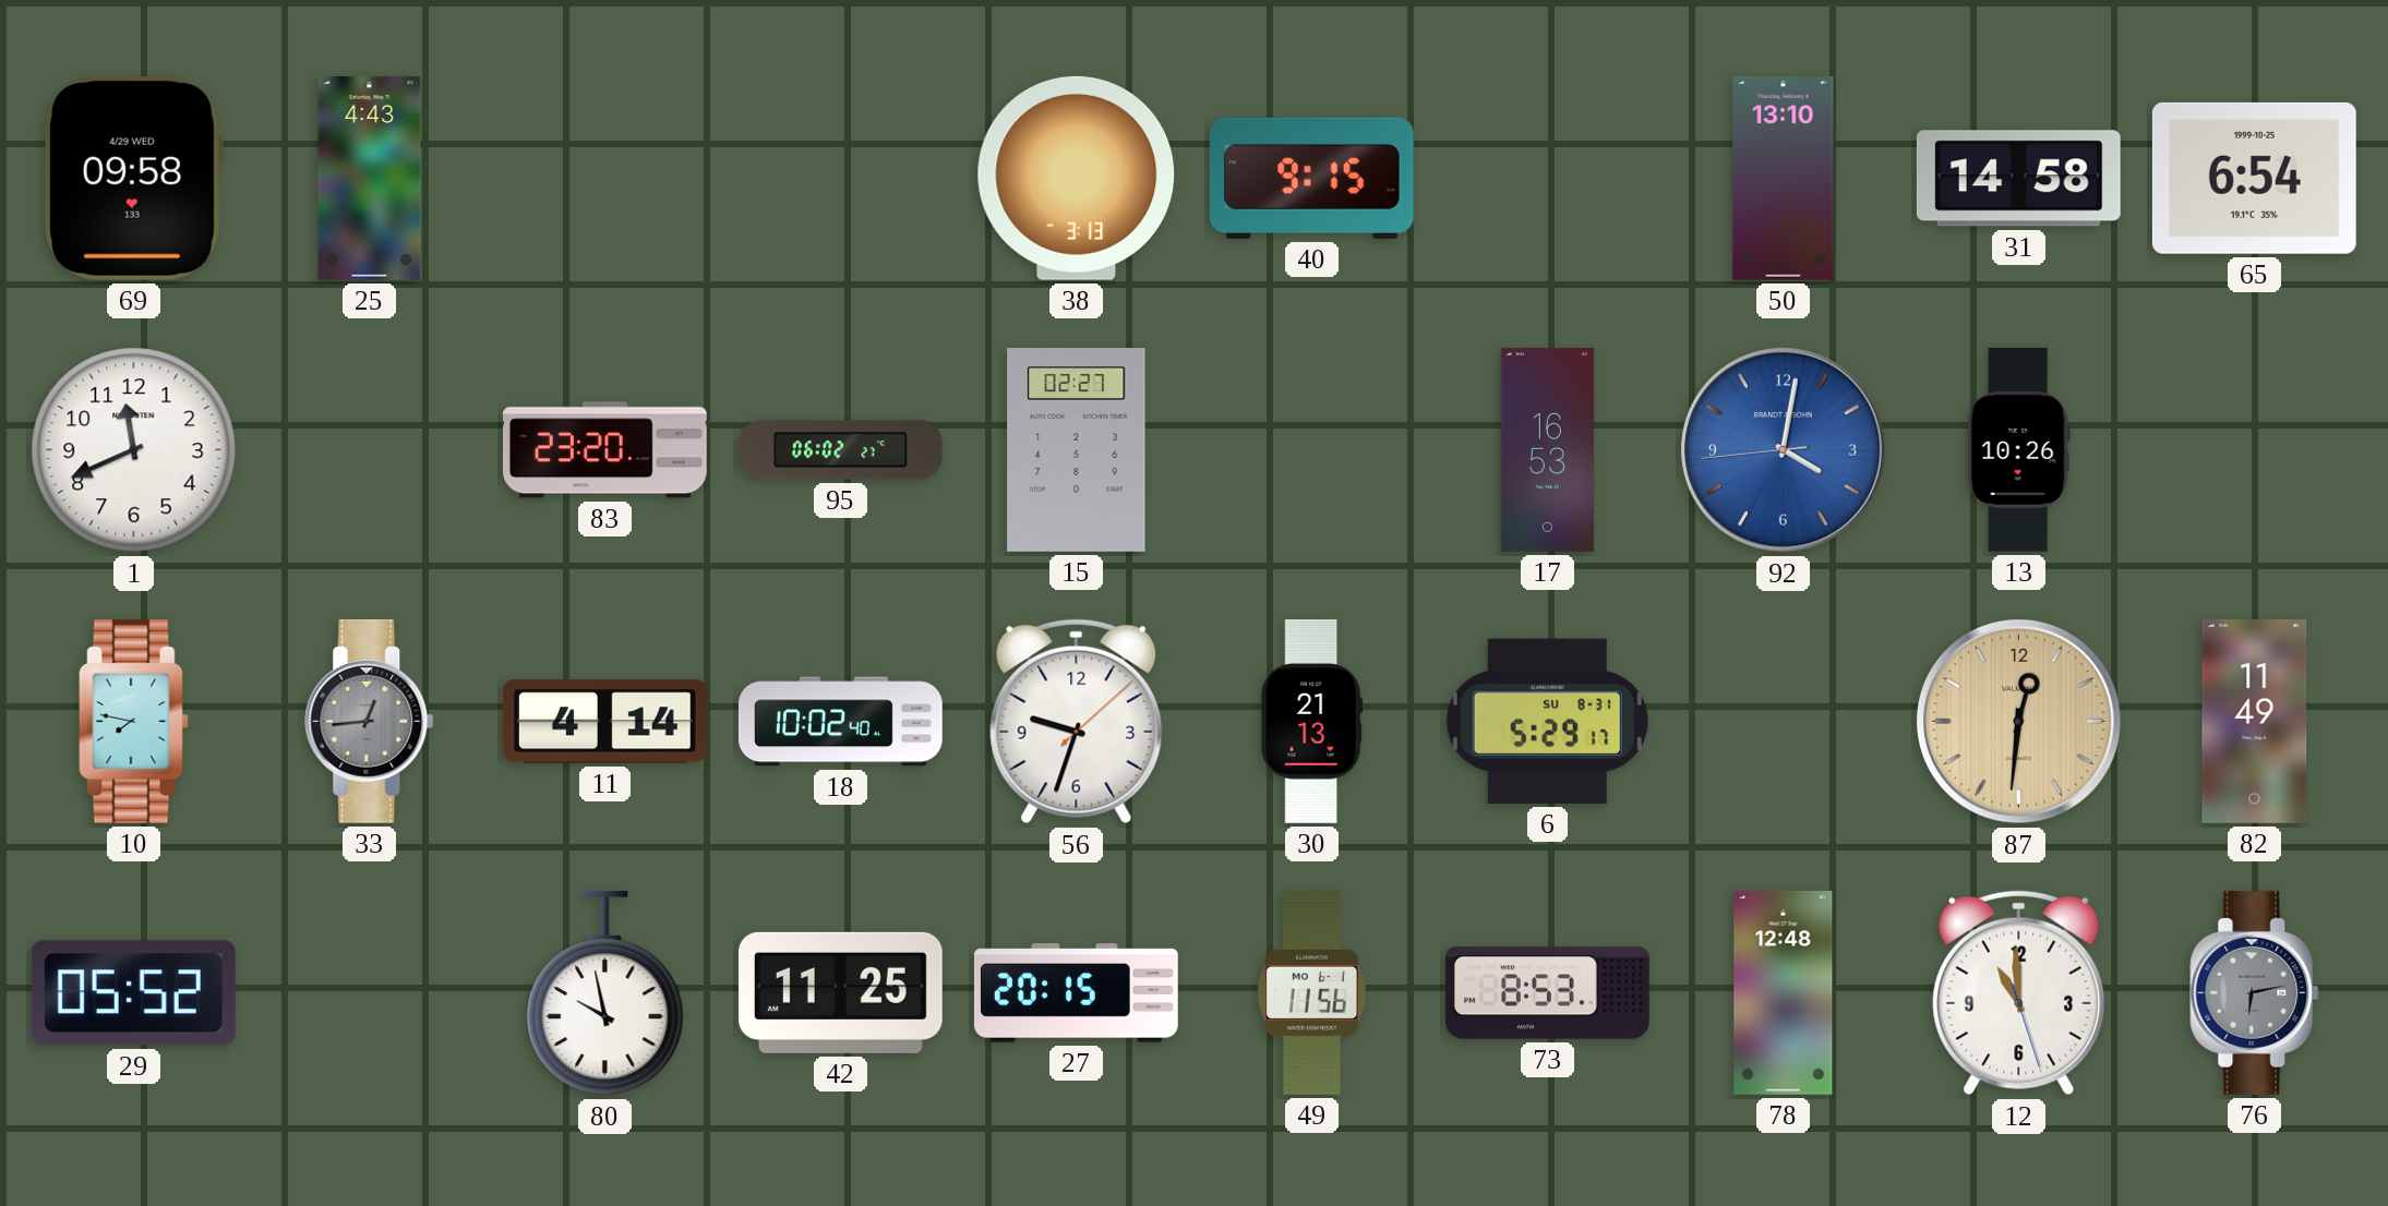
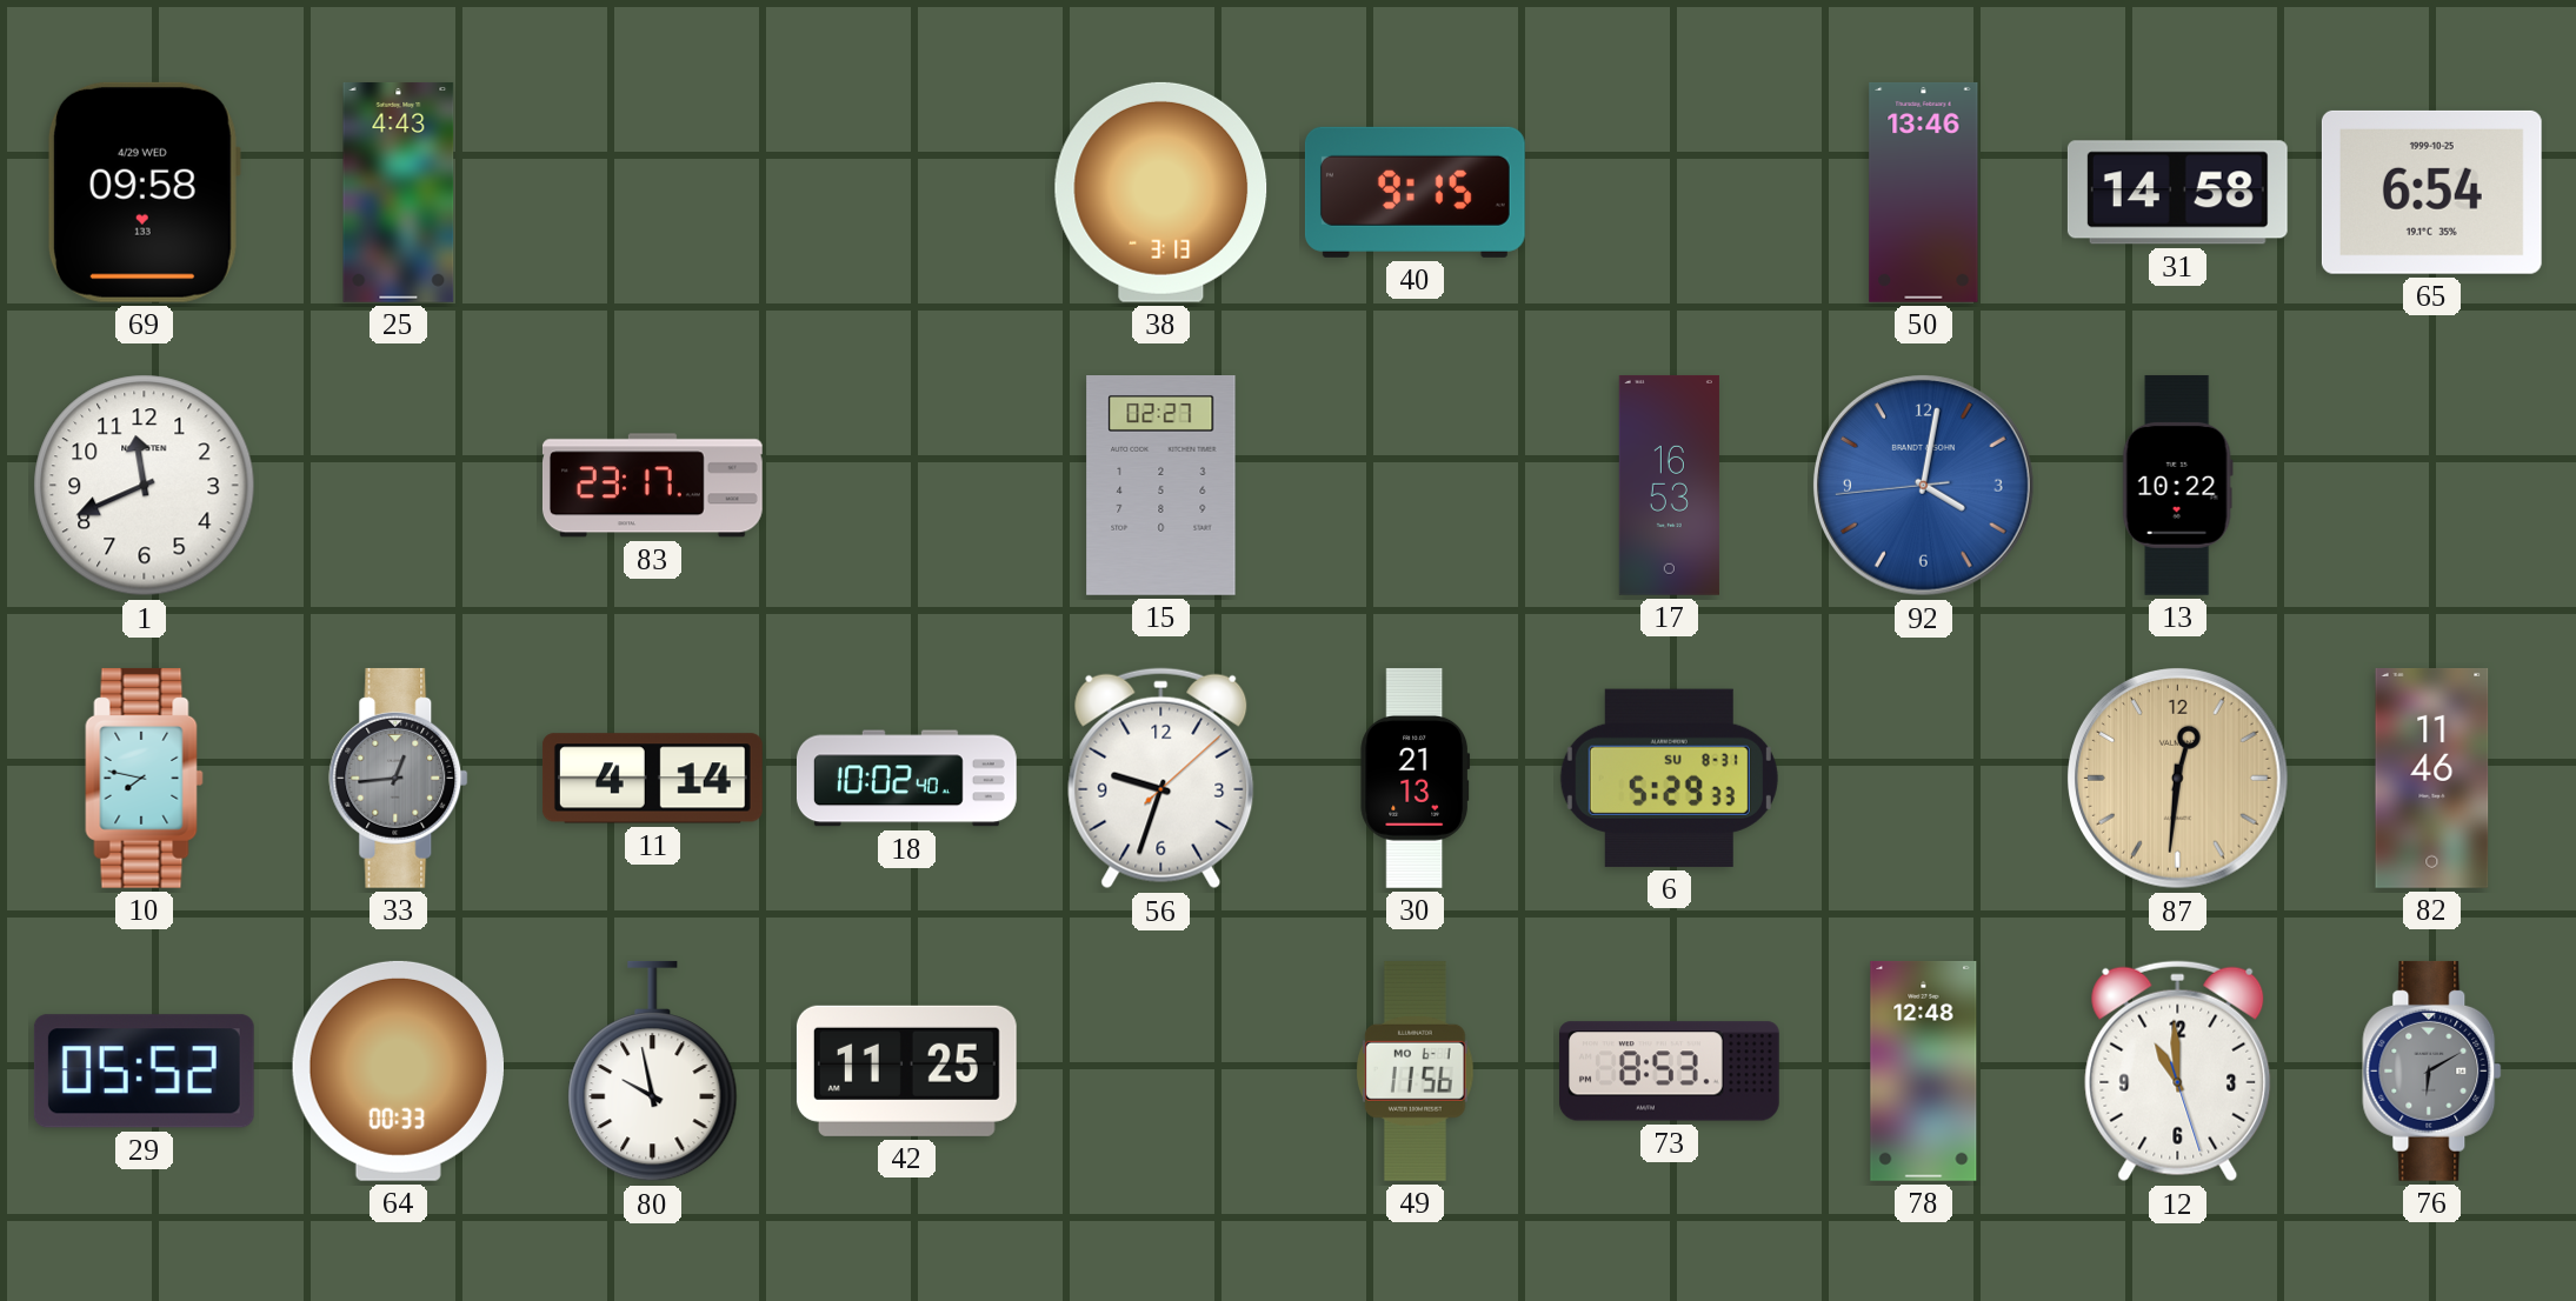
50: 13:10 -> 13:46 (1924, 192)
83: 23:20 -> 23:17 (652, 486)
95: 06:02 -> none (840, 450)
13: 10:26 -> 10:22 (2177, 485)
6: 5:29:17 -> 5:29:33 (1669, 778)
82: 11:49 -> 11:46 (2432, 778)
64: none -> 00:33 (398, 1070)
27: 20:15 -> none (1076, 993)
76: 6:13 -> 6:10 (2432, 1070)
